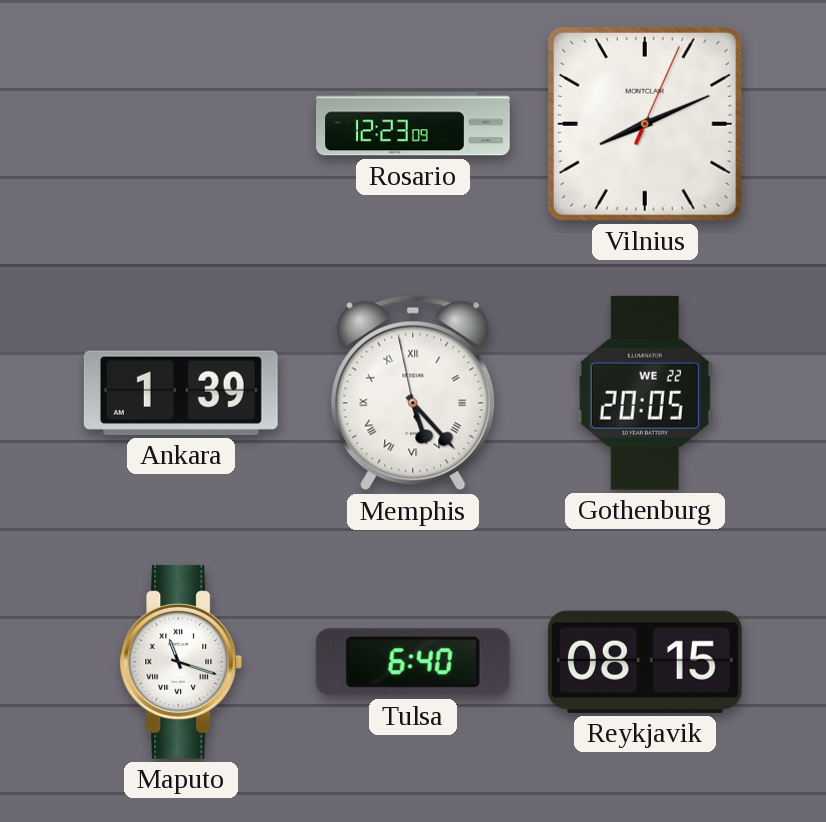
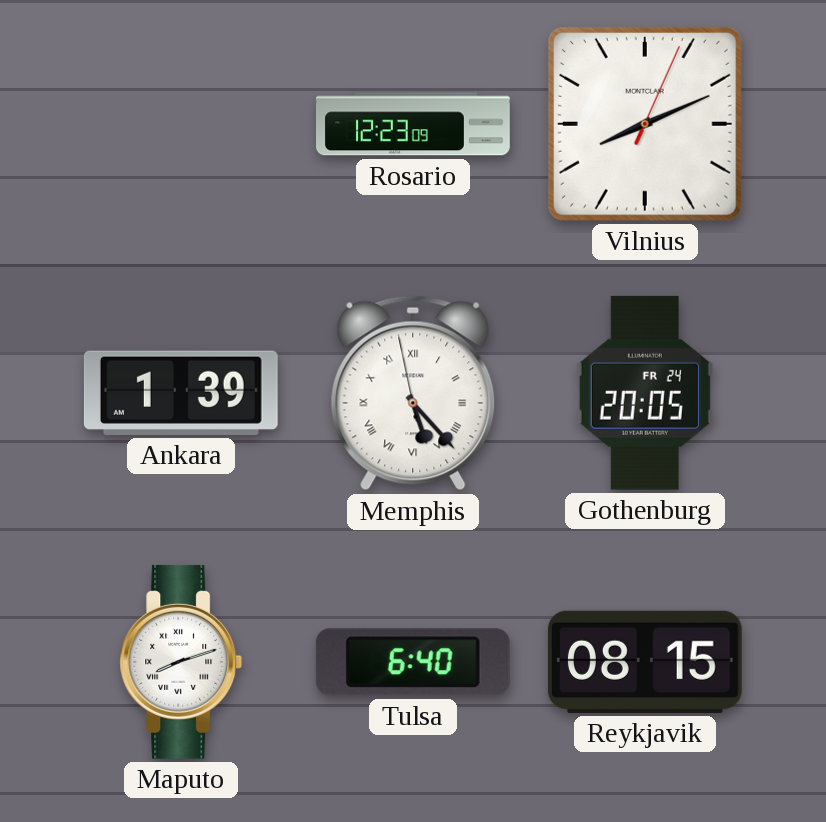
Gothenburg date: WE 22 -> FR 24 (645, 393)
Maputo: 11:18 -> 8:12 (181, 662)
